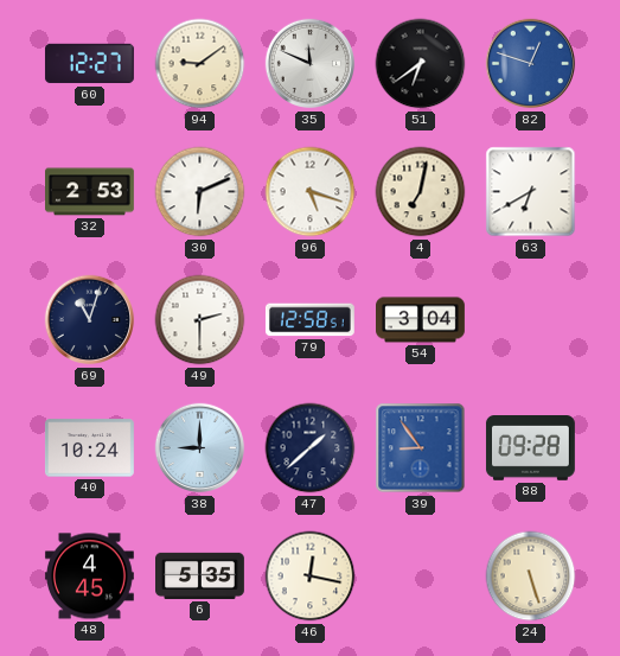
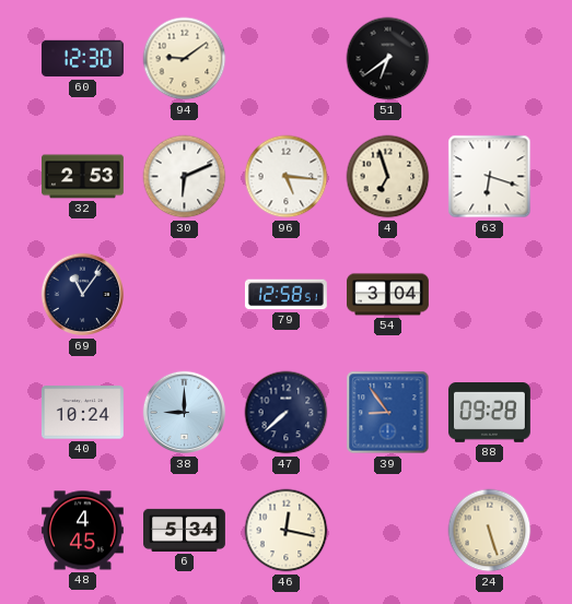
60: 12:27 -> 12:30 (82, 59)
35: 11:49 -> none (311, 64)
82: 12:48 -> none (531, 64)
96: 5:18 -> 5:16 (287, 177)
4: 7:02 -> 6:57 (388, 177)
63: 6:40 -> 6:18 (490, 177)
69: 11:03 -> 11:06 (83, 295)
49: 2:30 -> none (200, 320)
47: 1:38 -> 7:38 (287, 413)
6: 5:35 -> 5:34 (185, 530)
